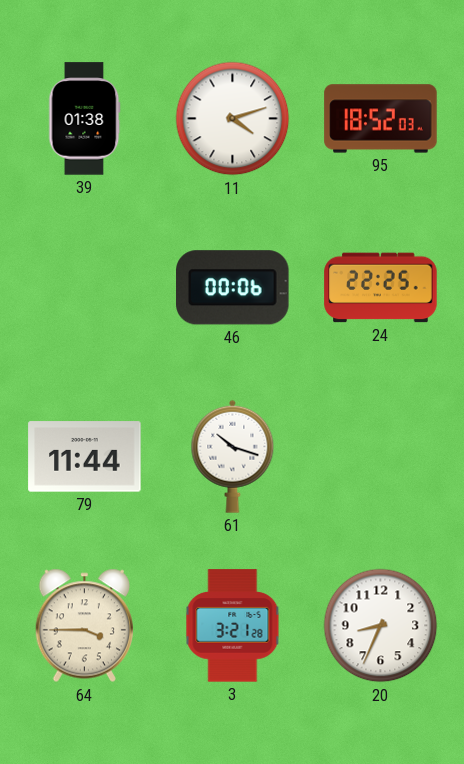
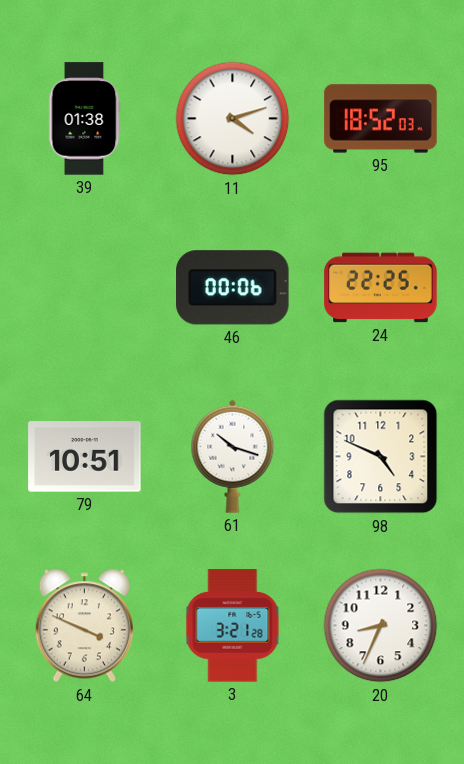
79: 11:44 -> 10:51 (85, 457)
98: none -> 4:49 (381, 457)
64: 3:45 -> 3:49 (84, 626)
